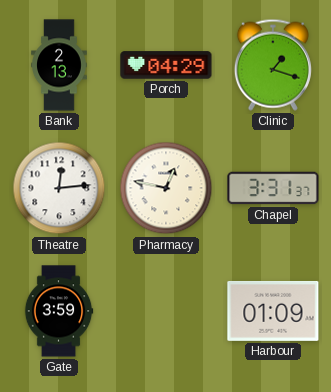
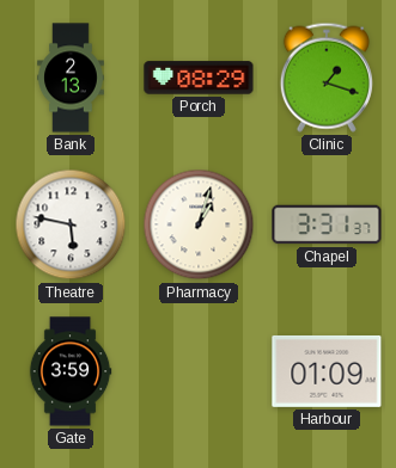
Porch: 04:29 -> 08:29 (199, 78)
Theatre: 12:14 -> 5:47 (71, 224)
Pharmacy: 12:47 -> 1:03 (199, 224)
